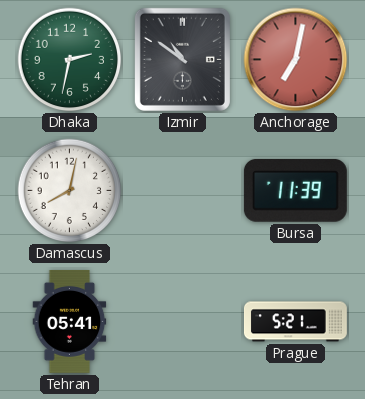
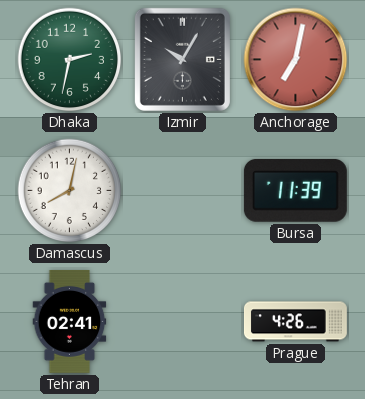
Izmir: 10:51 -> 10:05 (182, 59)
Tehran: 05:41 -> 02:41 (70, 321)
Prague: 5:21 -> 4:26 (295, 322)
